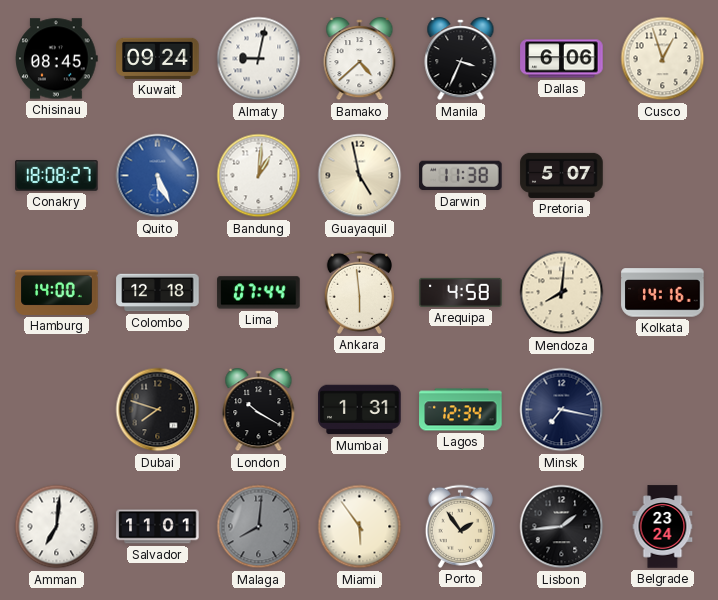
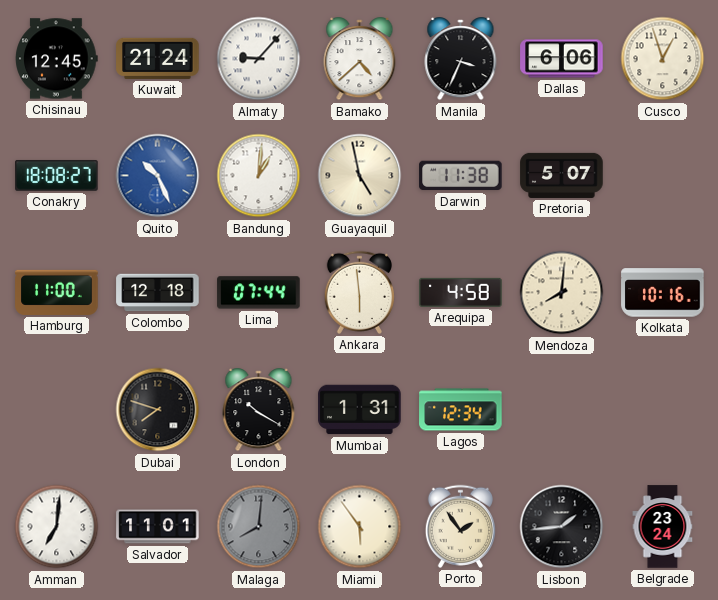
Chisinau: 08:45 -> 12:45 (57, 59)
Kuwait: 09:24 -> 21:24 (158, 58)
Almaty: 9:02 -> 9:07 (259, 59)
Quito: 5:26 -> 10:26 (158, 176)
Hamburg: 14:00 -> 11:00 (57, 292)
Kolkata: 14:16 -> 10:16 (663, 293)
Minsk: 7:17 -> none (562, 410)
